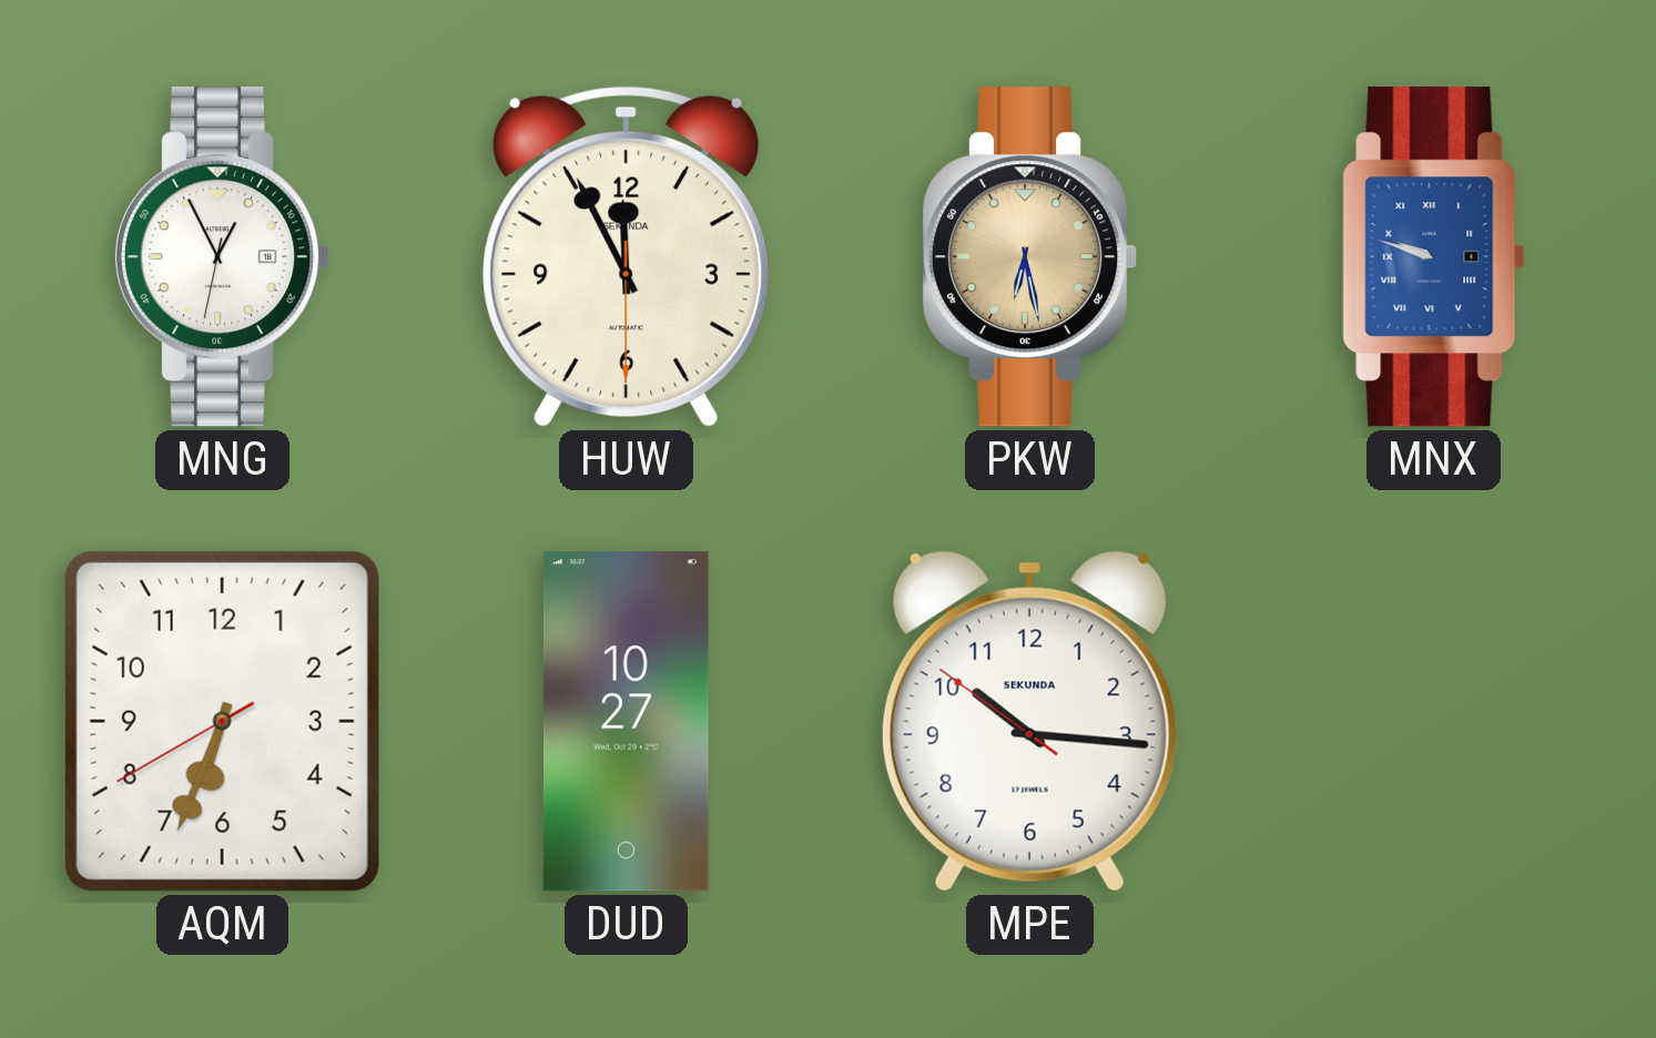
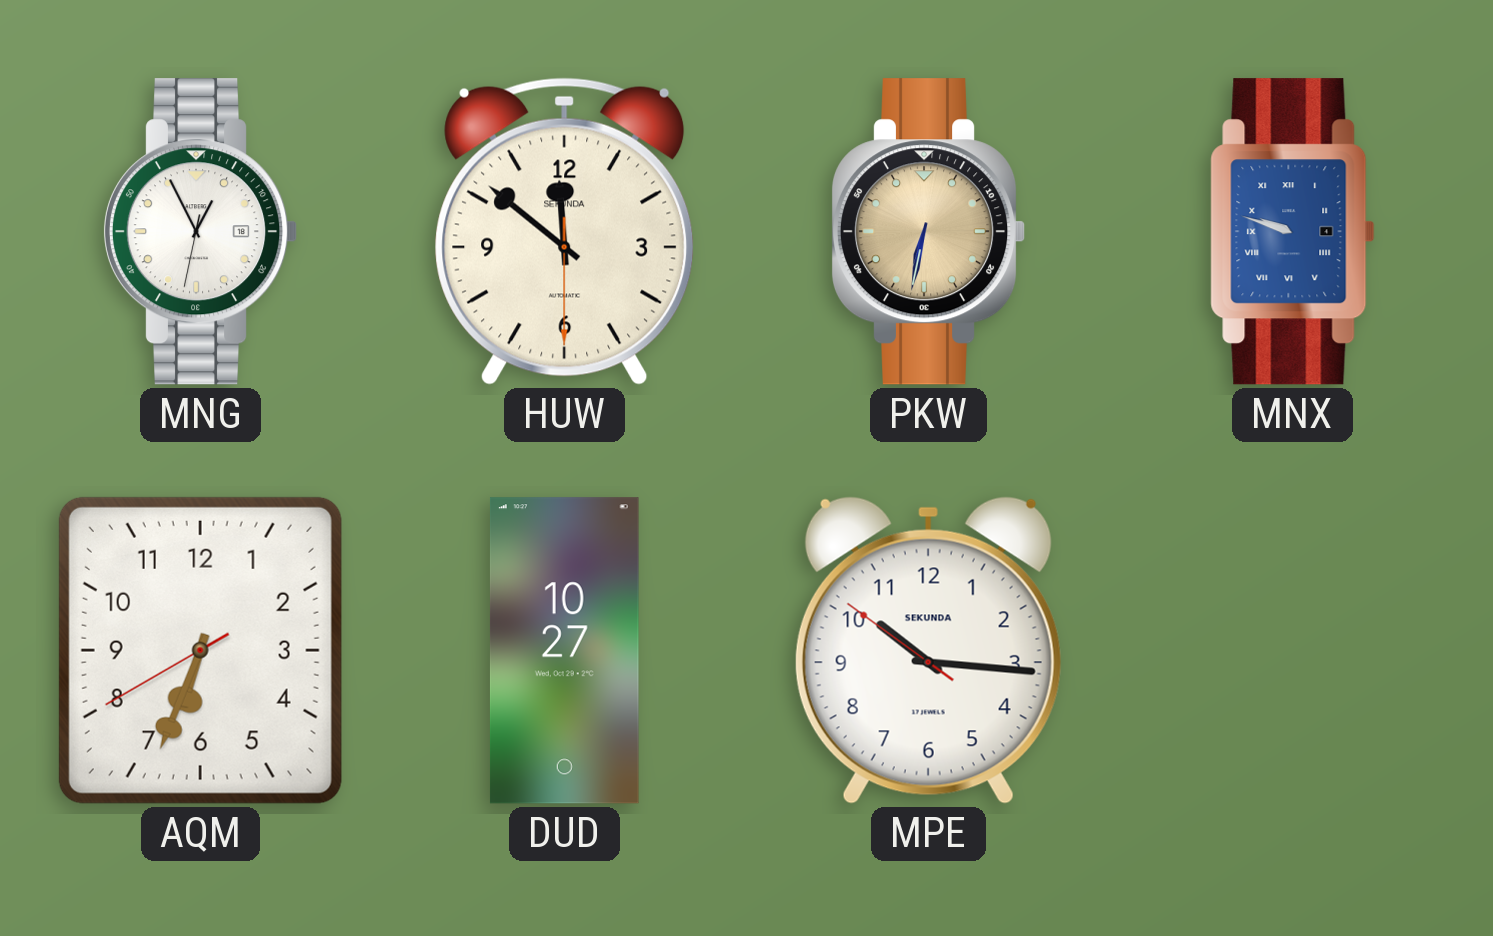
HUW: 11:55 -> 11:51 (565, 231)
PKW: 6:28 -> 6:32 (928, 232)
